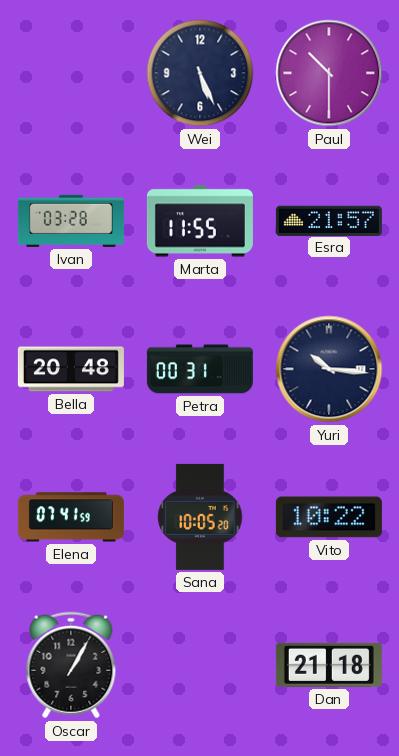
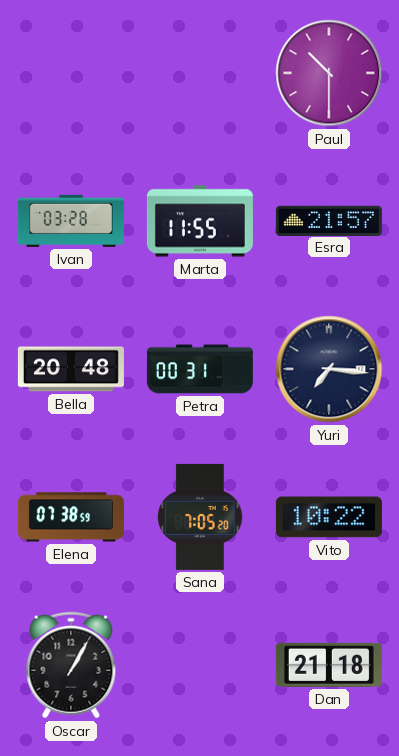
Wei: 5:26 -> none (200, 73)
Yuri: 10:16 -> 7:16 (329, 369)
Elena: 07:41 -> 07:38 (71, 517)
Sana: 10:05 -> 7:05 (200, 517)
